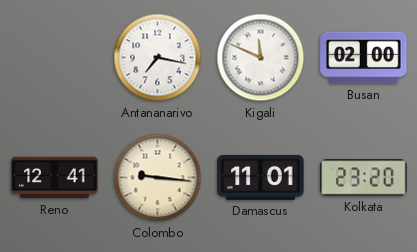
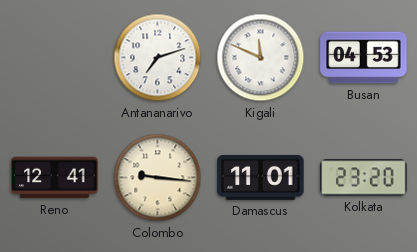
Antananarivo: 7:17 -> 7:12 (158, 58)
Busan: 02:00 -> 04:53 (364, 58)
